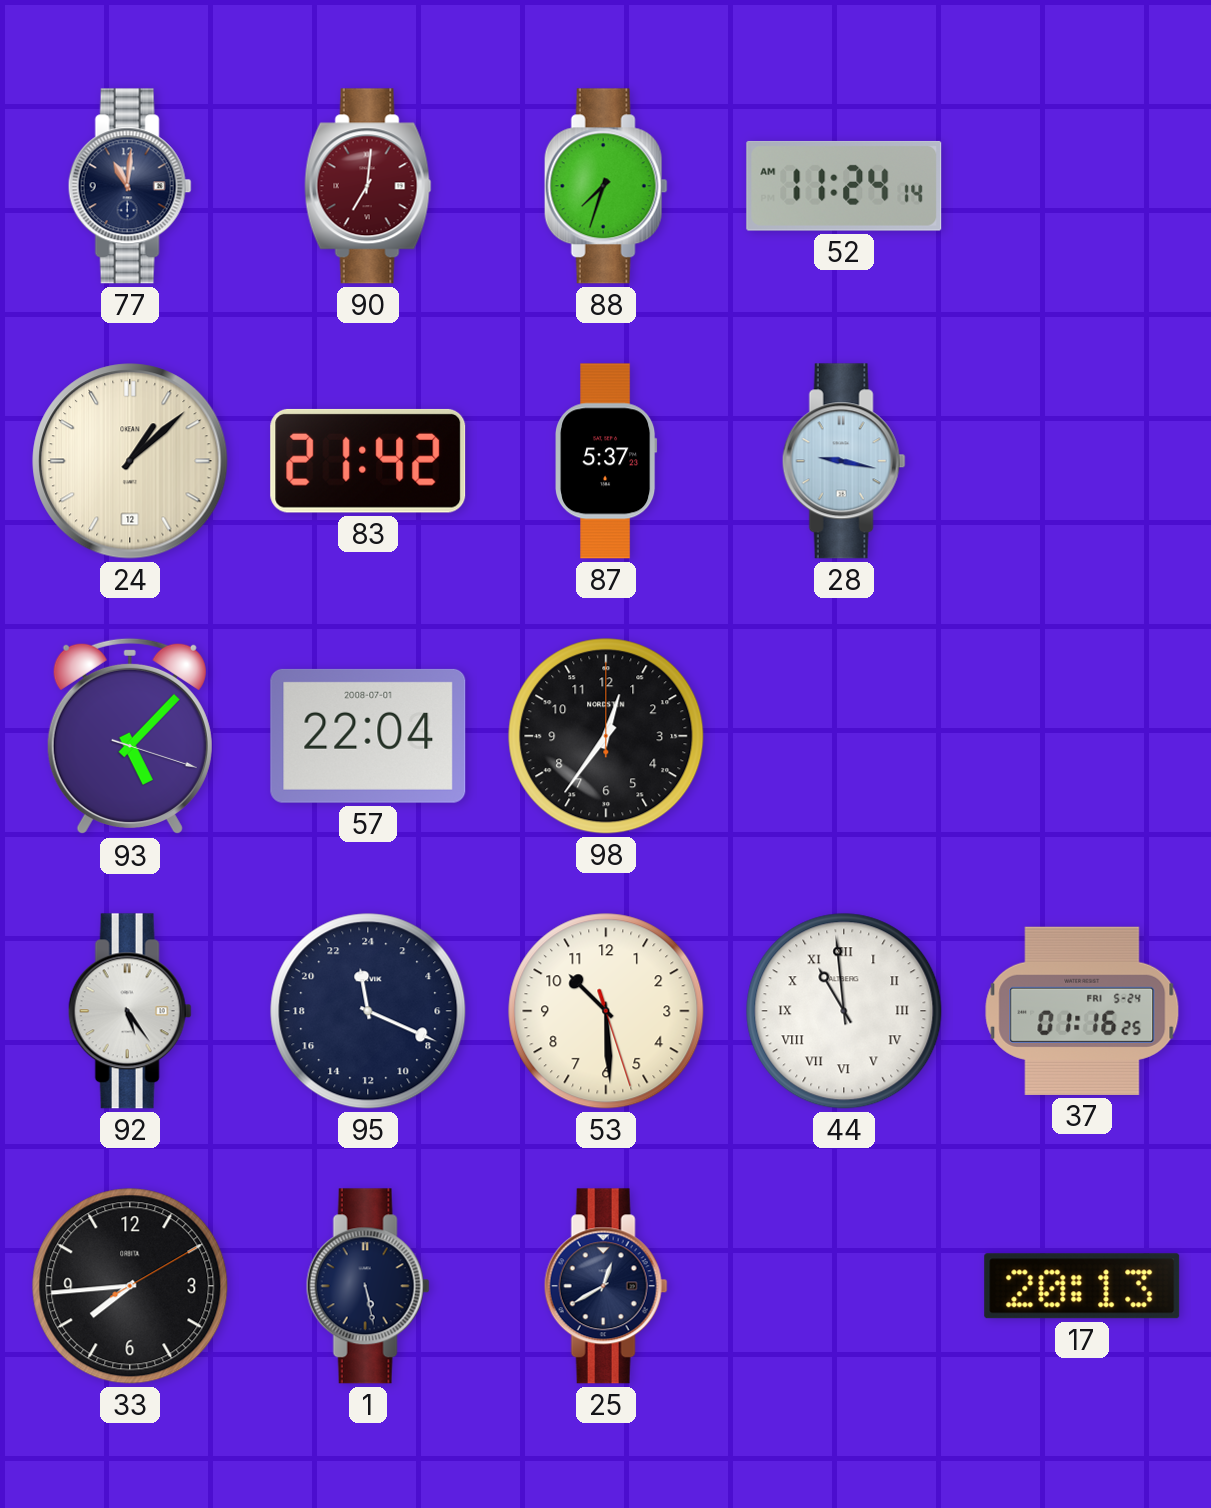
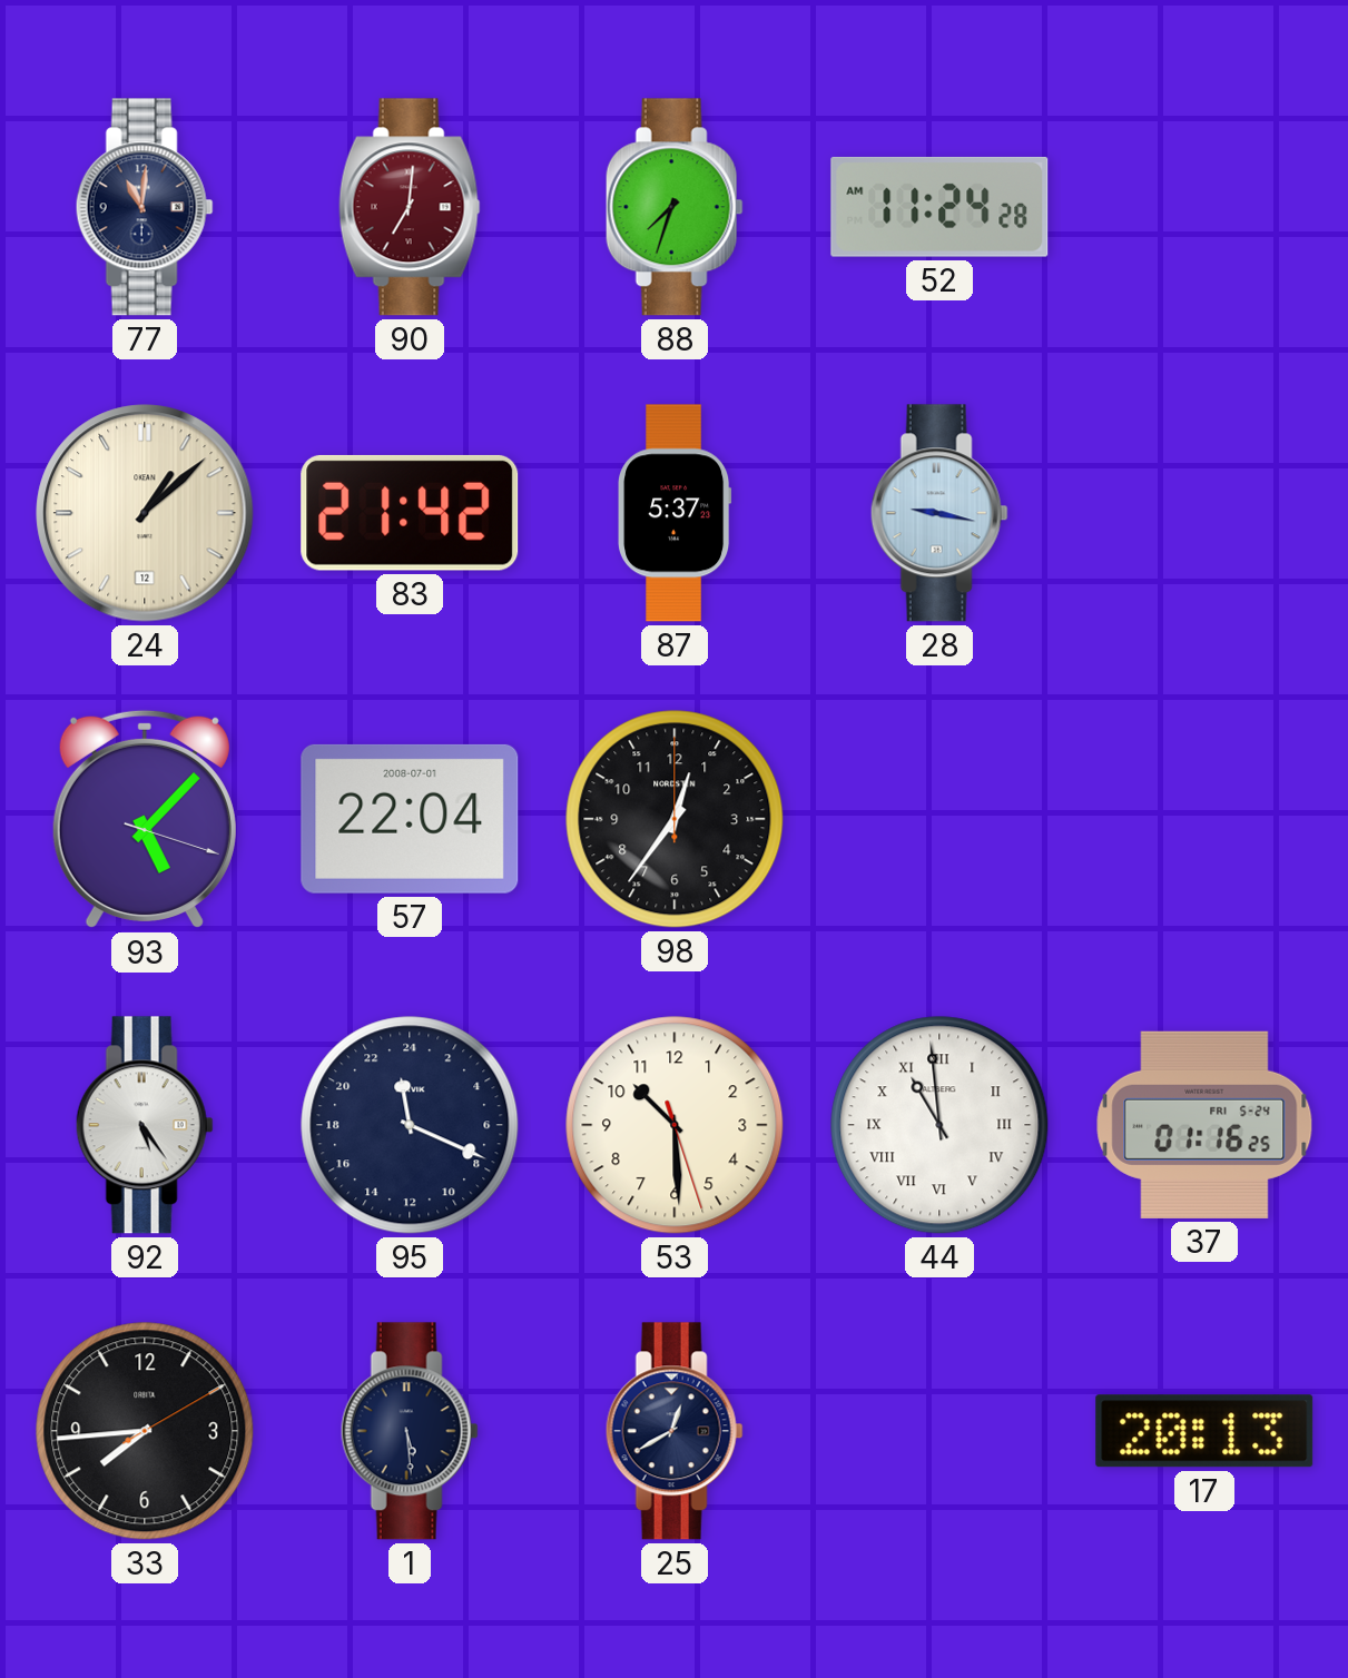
52: 11:24:14 AM -> 11:24:28 AM (939, 207)
1: 5:28 -> 5:29 (410, 1431)
